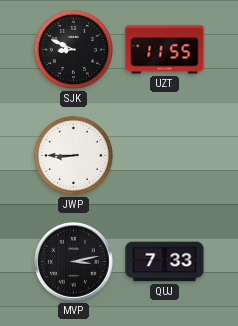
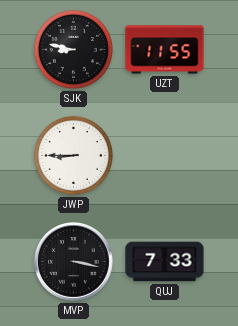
SJK: 8:49 -> 8:47 (73, 49)
MVP: 3:13 -> 3:17 (74, 262)
